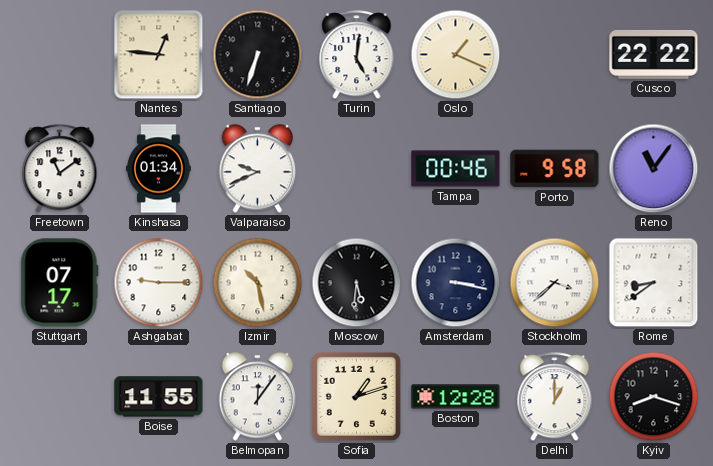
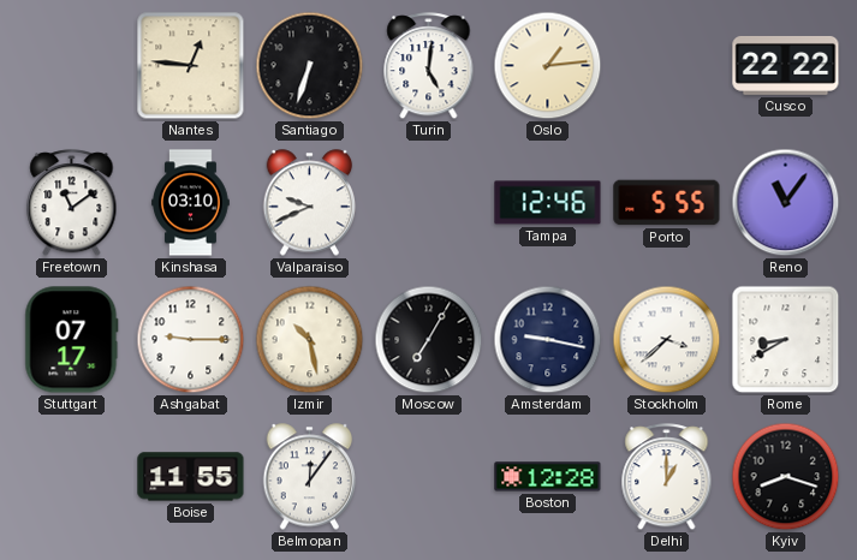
Oslo: 1:19 -> 1:14 (548, 66)
Kinshasa: 01:34 -> 03:10 (191, 203)
Tampa: 00:46 -> 12:46 (548, 203)
Porto: 9:58 -> 5:55 (667, 203)
Moscow: 5:31 -> 7:05 (429, 340)
Amsterdam: 3:17 -> 9:17 (548, 340)
Rome: 8:39 -> 8:40 (786, 340)
Sofia: 1:12 -> none (356, 396)
